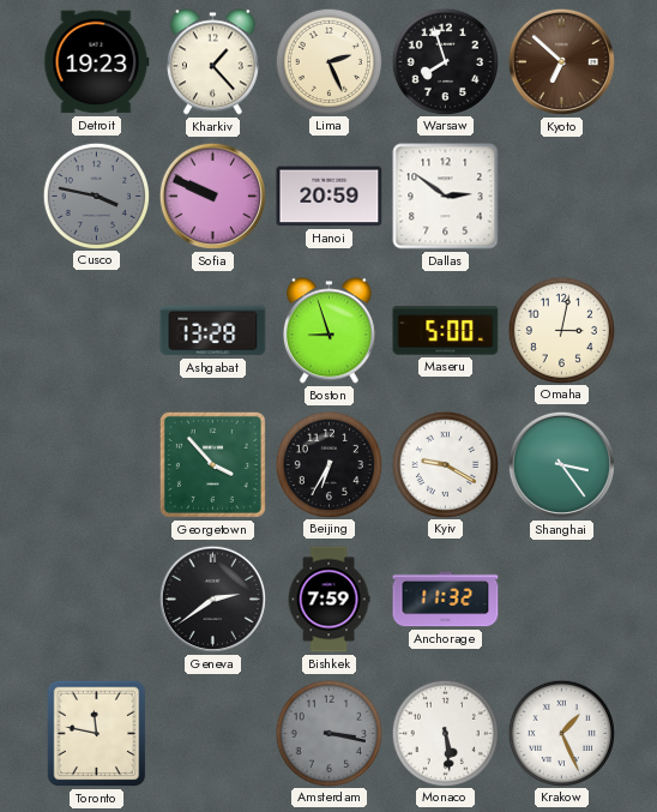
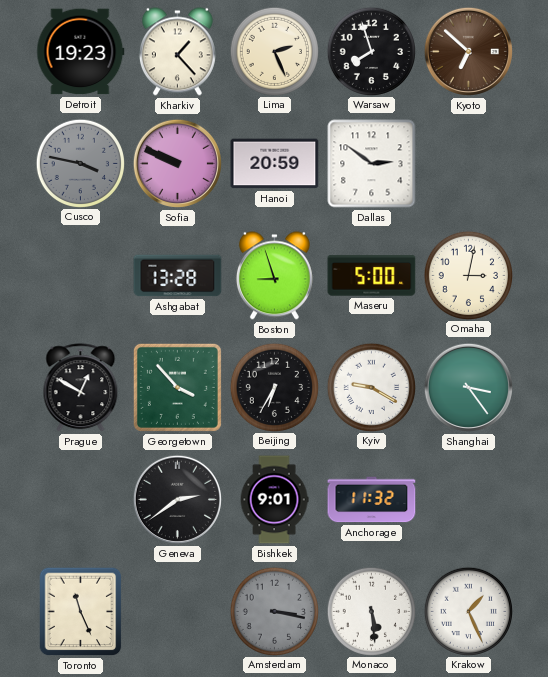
Prague: none -> 12:50 (81, 388)
Bishkek: 7:59 -> 9:01 (274, 500)
Toronto: 11:47 -> 11:26 (81, 612)
